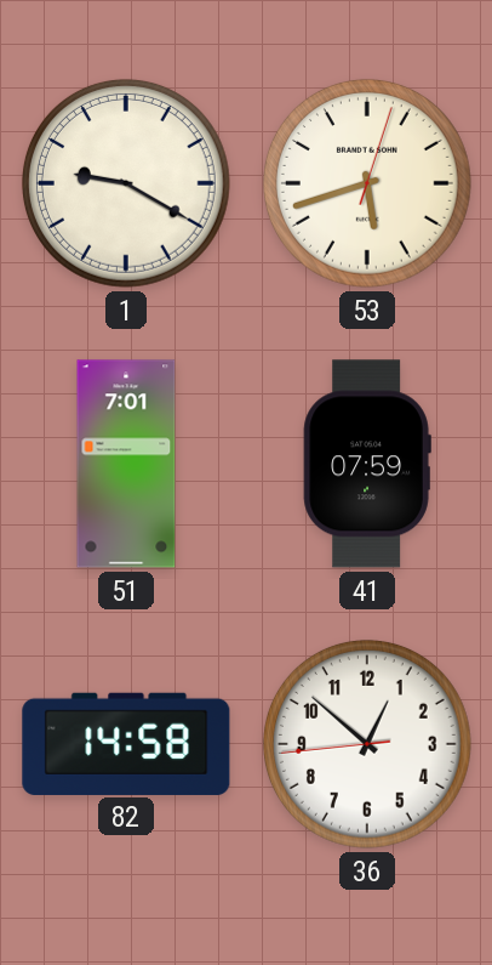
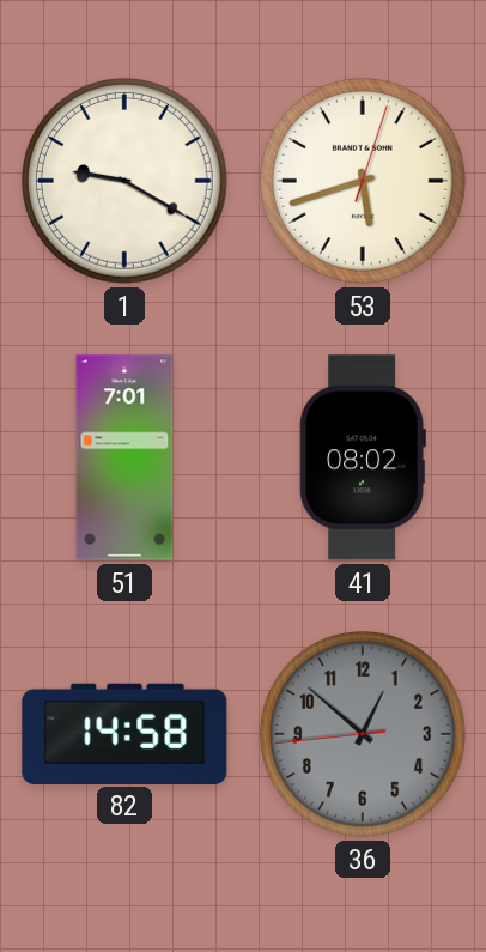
41: 07:59 -> 08:02 (363, 457)
36 dial: white -> grey (363, 734)
